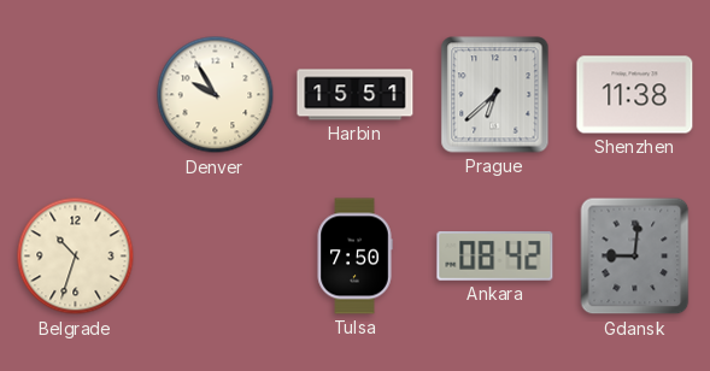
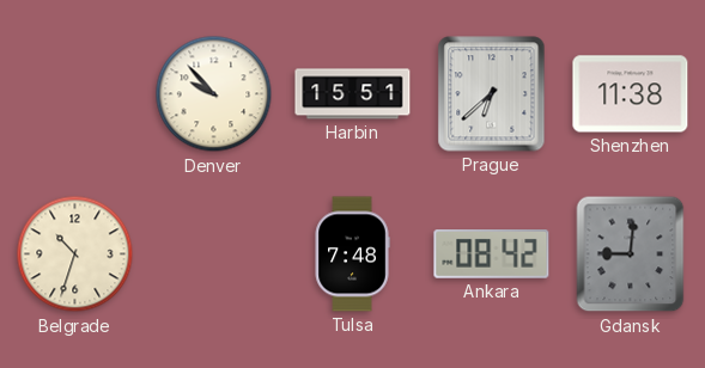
Denver: 9:55 -> 9:53 (214, 94)
Tulsa: 7:50 -> 7:48 (352, 254)
